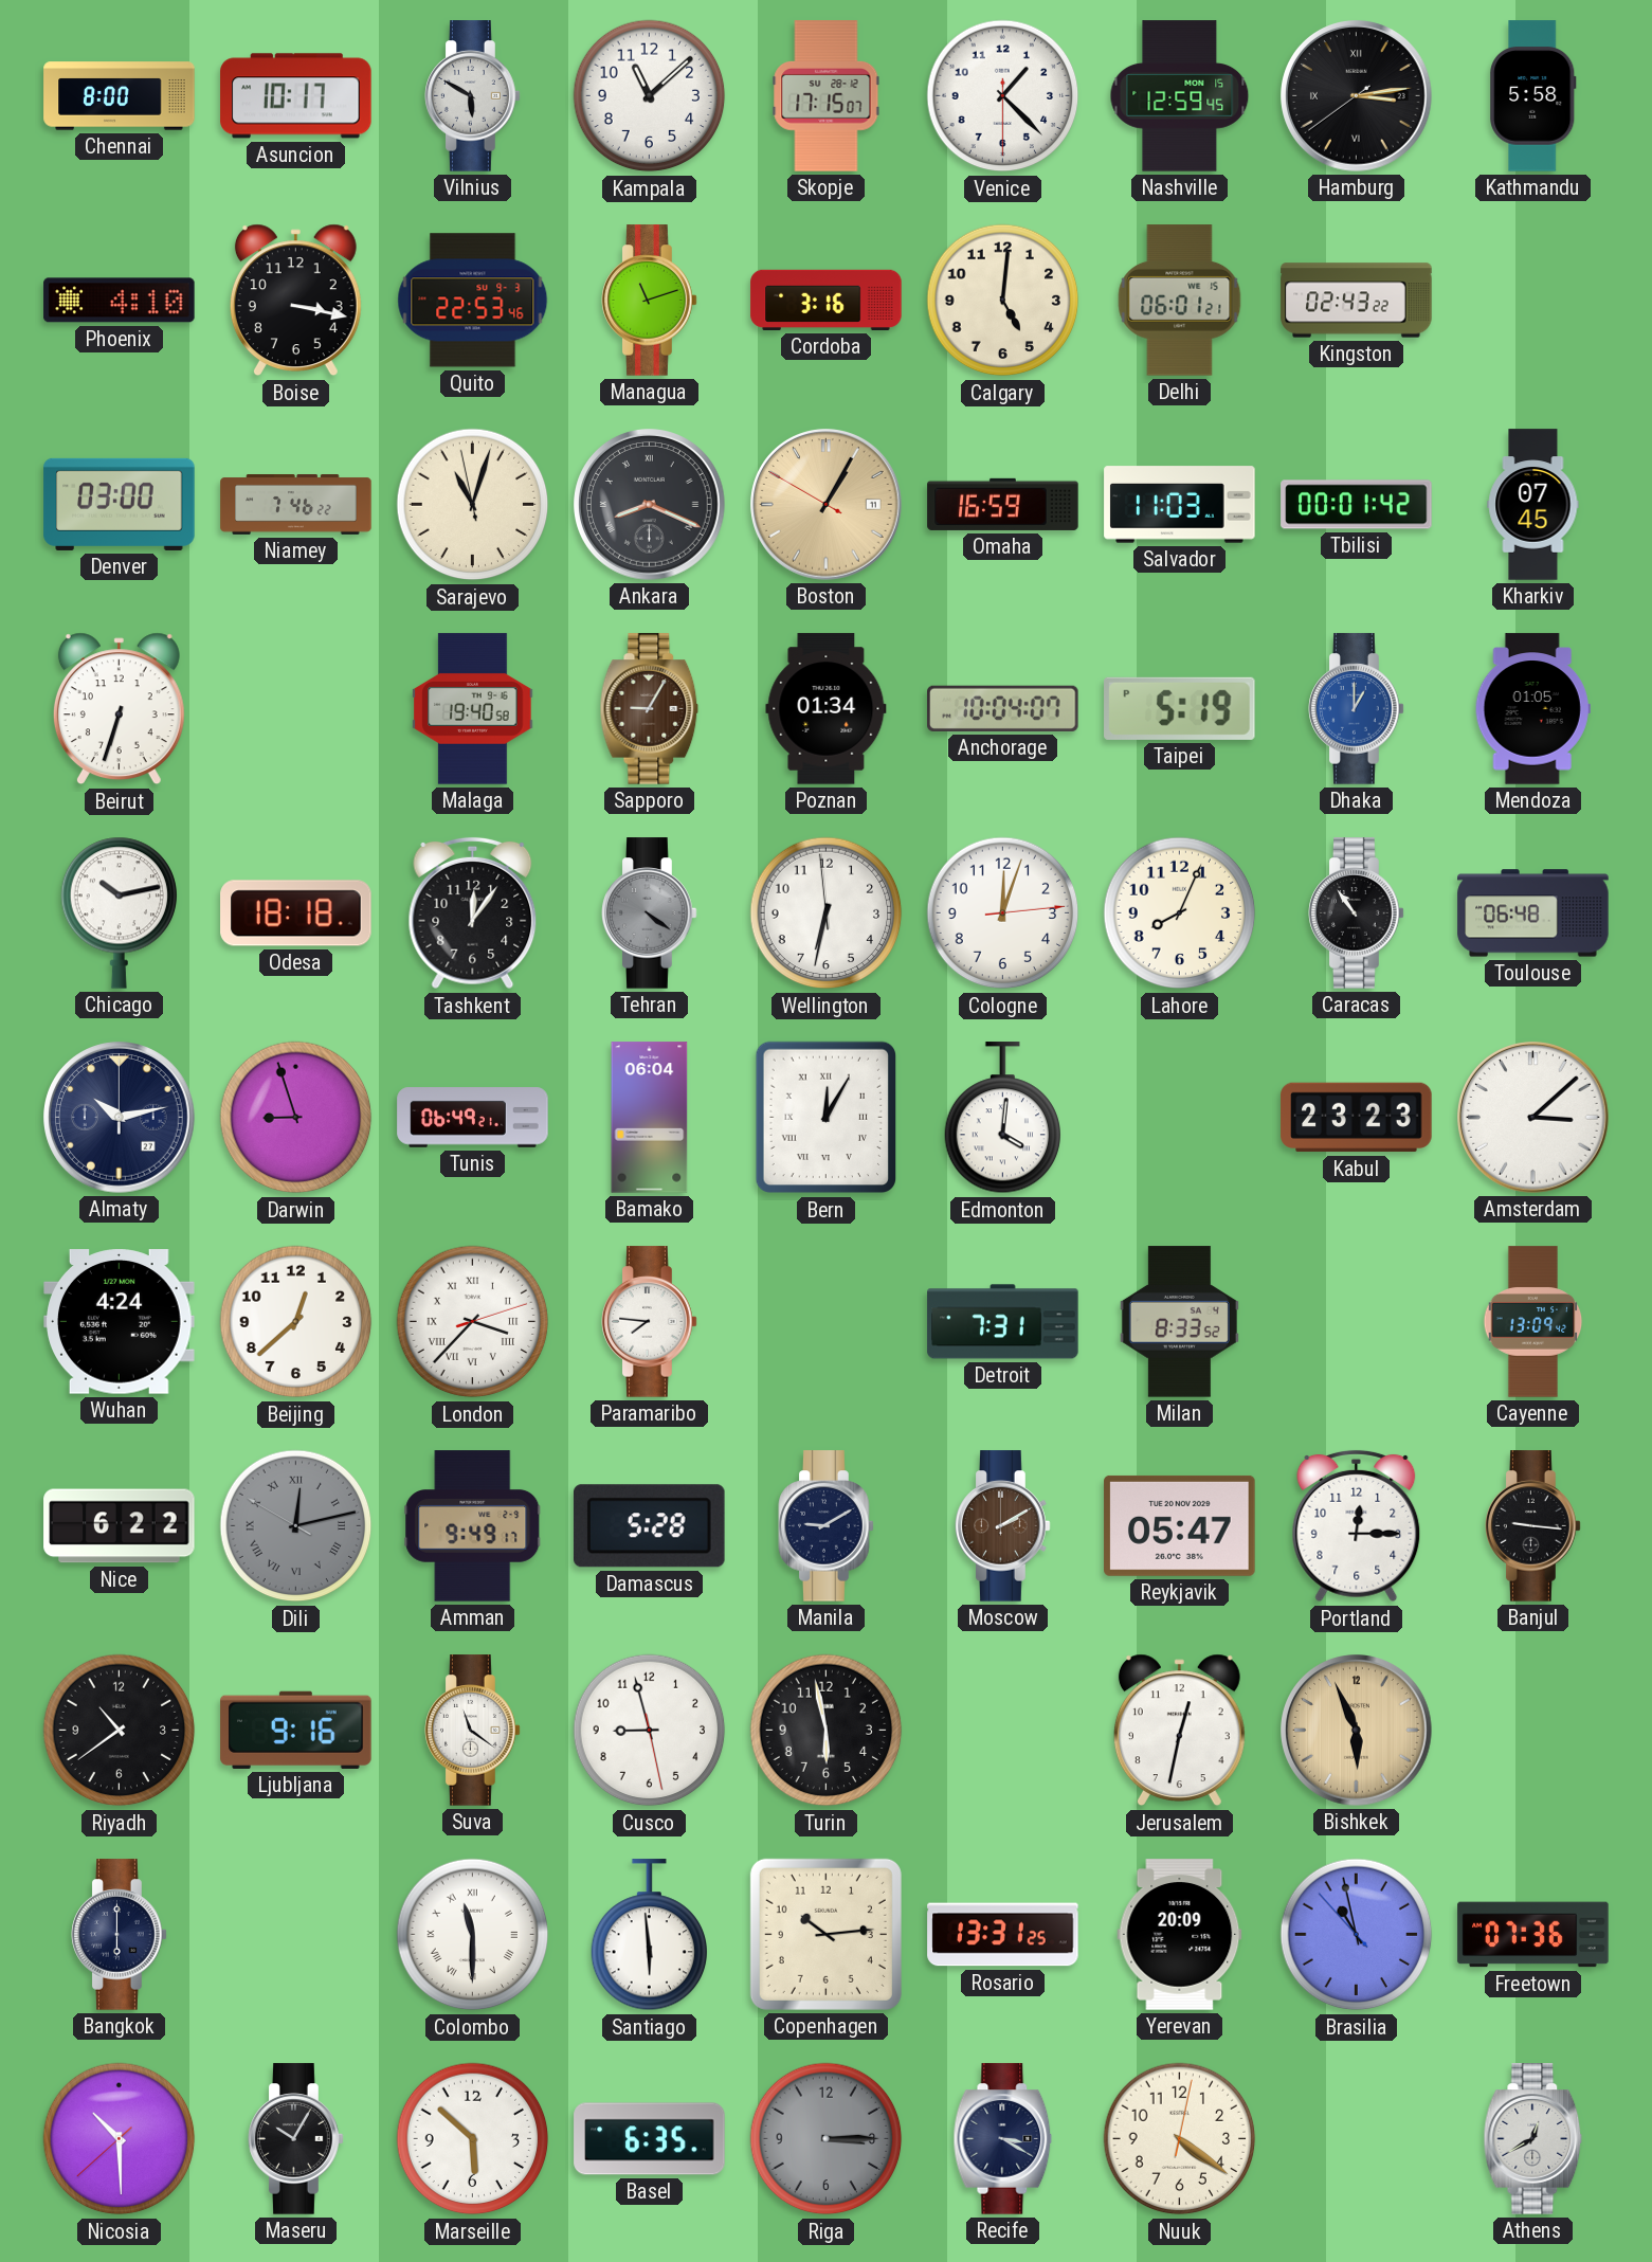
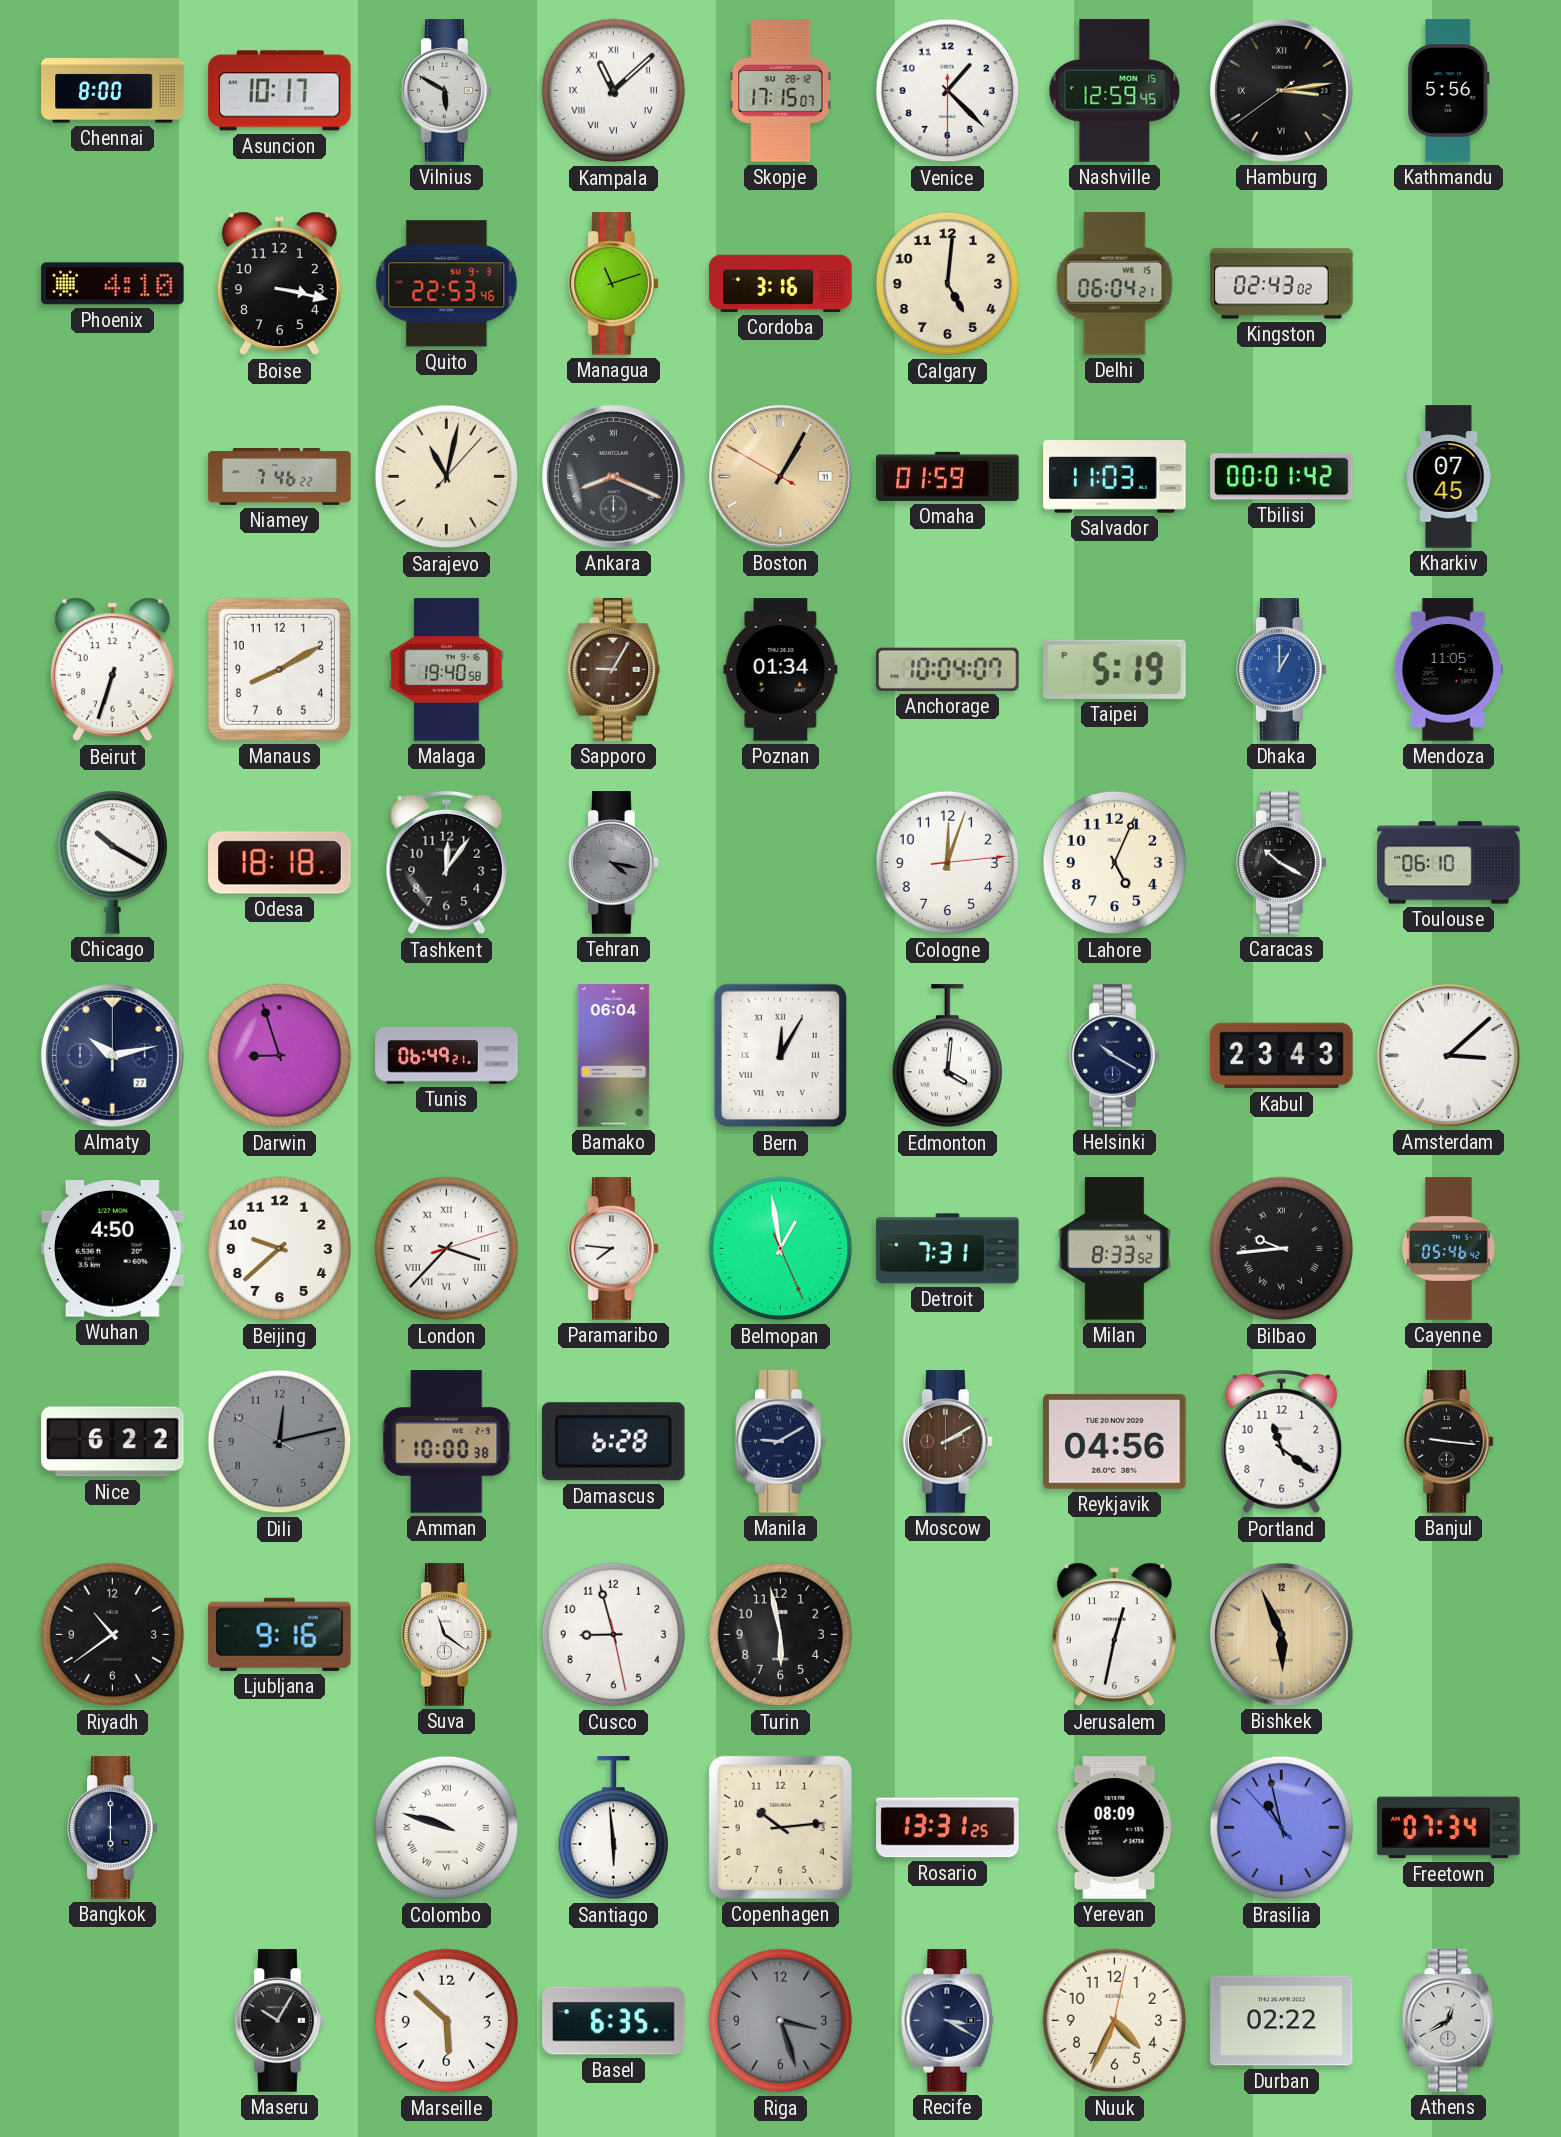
Kampala numerals: Arabic -> Roman (614, 91)
Kathmandu: 5:58 -> 5:56 (1449, 91)
Delhi: 06:01 -> 06:04 (1115, 284)
Kingston: 02:43:22 -> 02:43:02 (1282, 284)
Denver: 03:00 -> none (120, 504)
Sarajevo: 11:02:58 -> 11:02:07 (447, 477)
Omaha: 16:59 -> 01:59 (948, 476)
Manaus: none -> 8:10 (279, 669)
Mendoza: 01:05 -> 11:05 (1448, 670)
Chicago: 10:13 -> 10:20 (113, 862)
Tehran: 4:21 -> 4:17 (614, 863)
Wellington: 6:31 -> none (827, 913)
Lahore: 8:04 -> 5:04 (1115, 863)
Caracas: 10:54 -> 10:20 (1282, 863)
Toulouse: 06:48 -> 06:10 (1449, 863)
Helsinki: none -> 10:20 (1115, 1056)
Kabul: 23:23 -> 23:43 (1282, 1056)
Wuhan: 4:24 -> 4:50 (113, 1249)
Beijing: 12:38 -> 9:38 (280, 1249)
Belmopan: none -> 12:58 (781, 1249)
Bilbao: none -> 9:44 (1282, 1249)
Cayenne: 13:09 -> 05:46 (1449, 1249)
Dili numerals: Roman -> Arabic (280, 1442)
Amman: 9:49 -> 10:00 (447, 1442)
Damascus: 5:28 -> 6:28 (614, 1442)
Reykjavik: 05:47 -> 04:56 (1115, 1441)
Portland: 12:15 -> 11:21 (1282, 1442)
Colombo: 11:30 -> 9:48 (447, 1828)
Yerevan: 20:09 -> 08:09 (1115, 1828)
Freetown: 07:36 -> 07:34 (1449, 1828)
Nicosia: 10:29 -> none (120, 2139)
Riga: 3:15 -> 3:27 (781, 2021)
Nuuk: 4:21 -> 4:34 (1115, 2021)
Durban: none -> 02:22 (1282, 2021)
